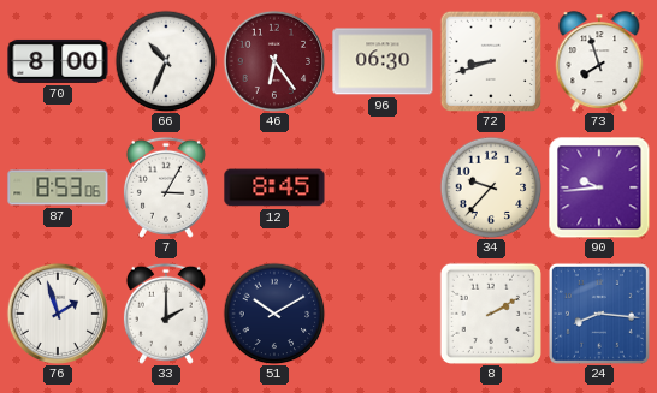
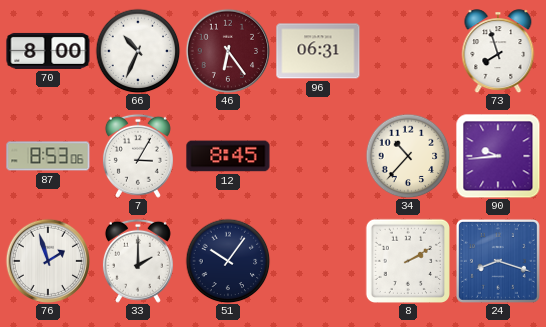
96: 06:30 -> 06:31 (318, 51)
72: 8:42 -> none (490, 60)
34: 9:37 -> 10:37 (408, 156)
51: 10:10 -> 10:06 (228, 261)
24: 8:16 -> 8:18 (498, 261)
